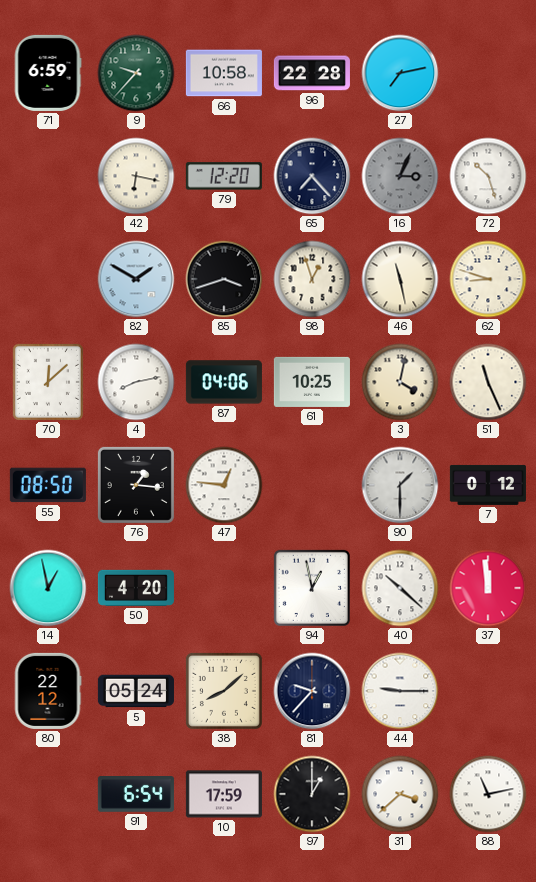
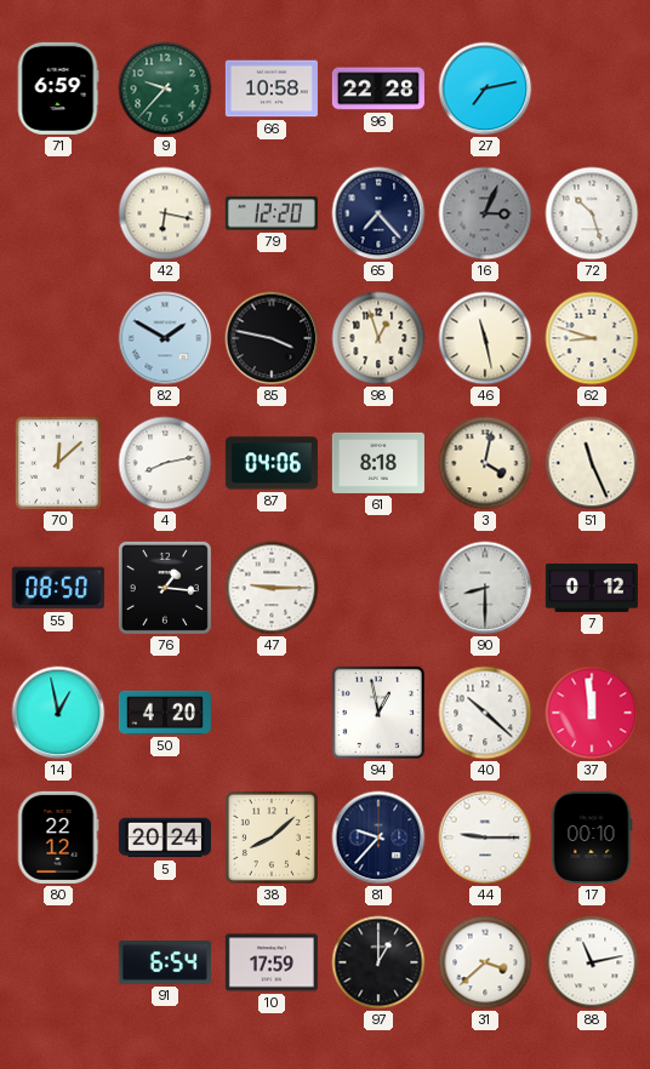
85: 3:42 -> 3:47 (272, 338)
61: 10:25 -> 8:18 (378, 463)
47: 12:46 -> 9:15 (272, 588)
90: 1:30 -> 8:30 (485, 588)
5: 05:24 -> 20:24 (165, 838)
17: none -> 00:10 (592, 838)
